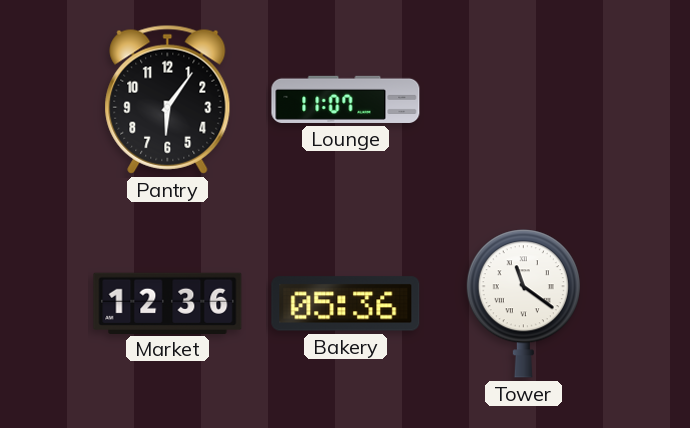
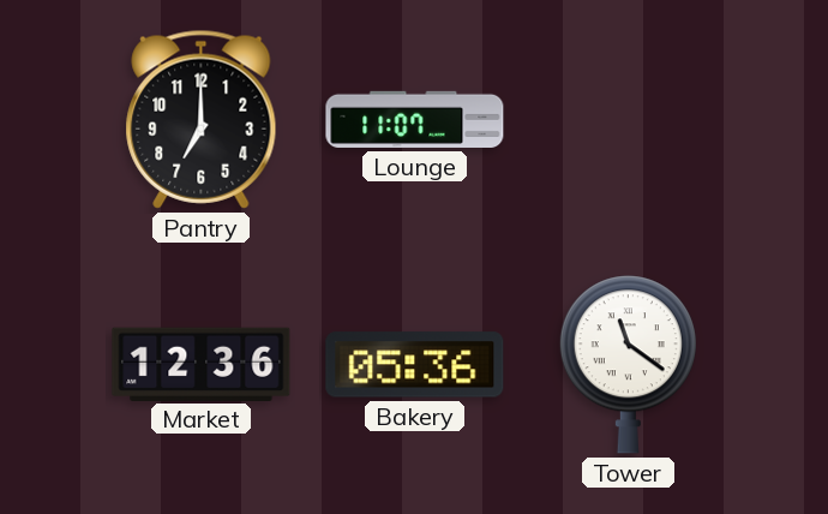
Pantry: 6:06 -> 7:00 (202, 119)
